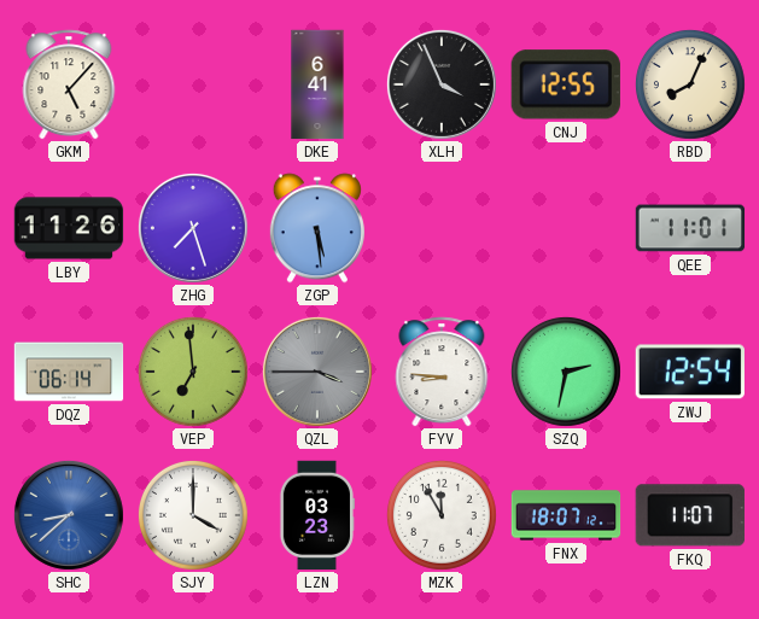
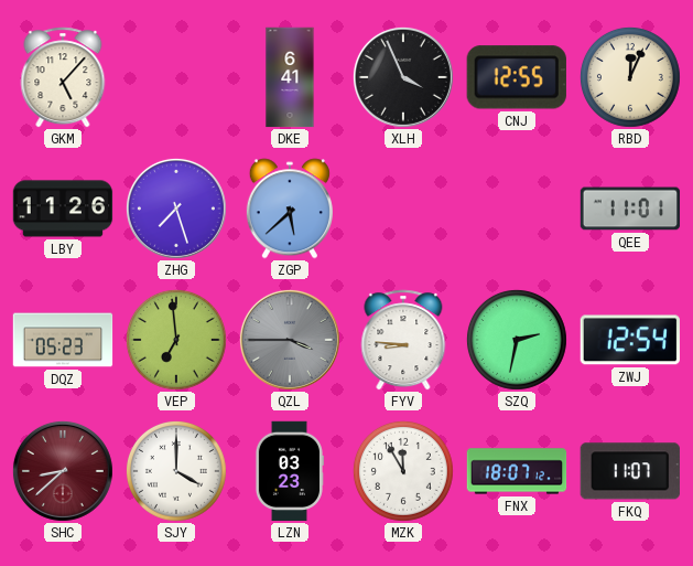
RBD: 8:04 -> 12:04 (630, 77)
ZGP: 5:29 -> 5:38 (290, 209)
DQZ: 06:14 -> 05:23 (63, 340)
SHC dial: blue -> burgundy (63, 471)
